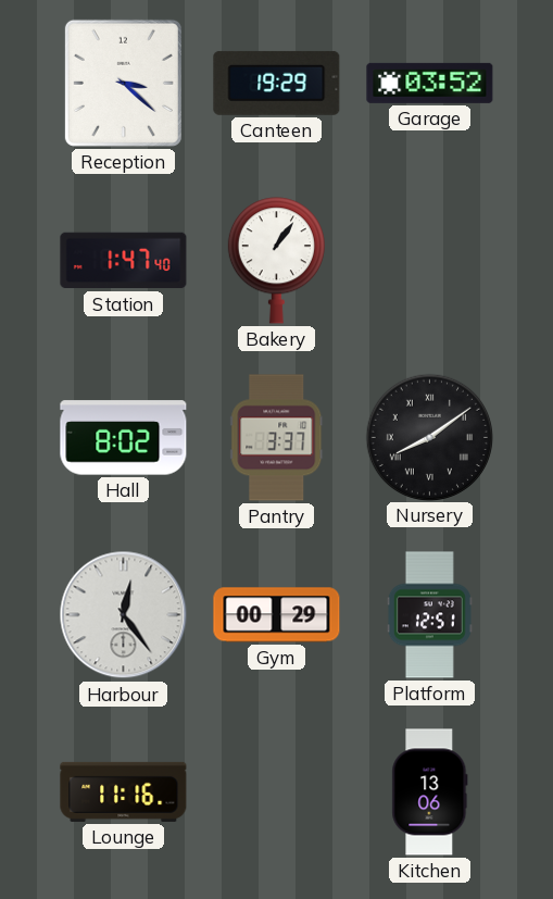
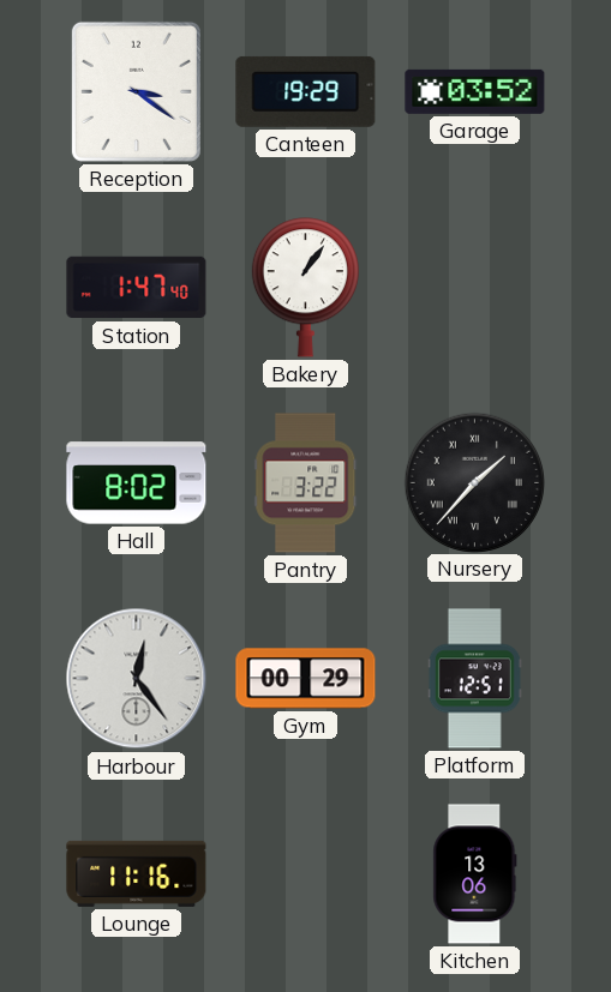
Reception: 3:22 -> 3:21 (136, 91)
Pantry: 3:37 -> 3:22 (306, 483)
Nursery: 8:09 -> 1:37 (474, 482)
